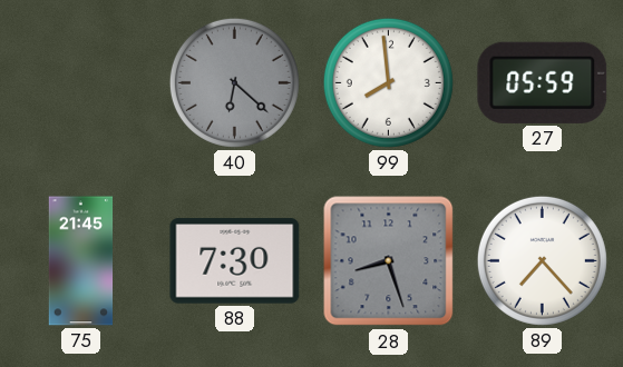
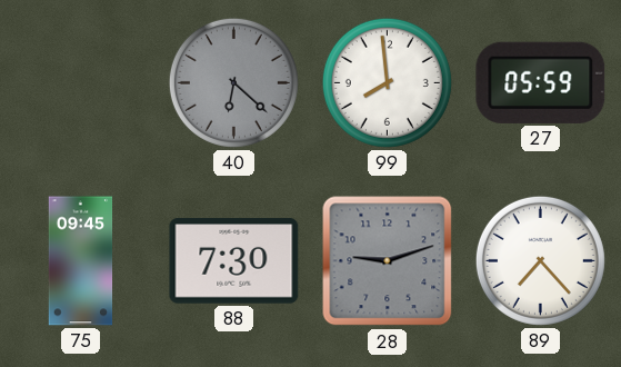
75: 21:45 -> 09:45 (81, 261)
28: 8:27 -> 9:12 (388, 261)
